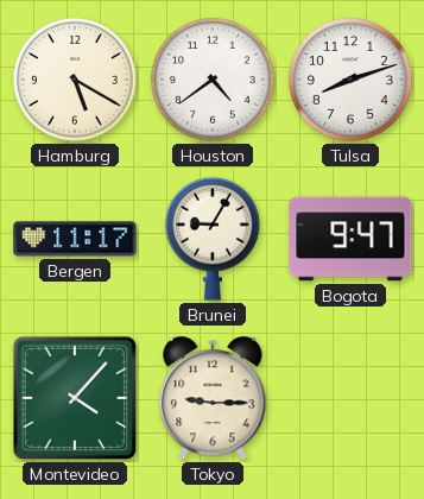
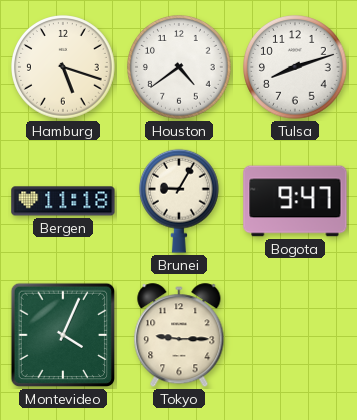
Hamburg: 5:20 -> 5:18 (64, 68)
Bergen: 11:17 -> 11:18 (63, 201)
Montevideo: 4:07 -> 4:04 (63, 335)
